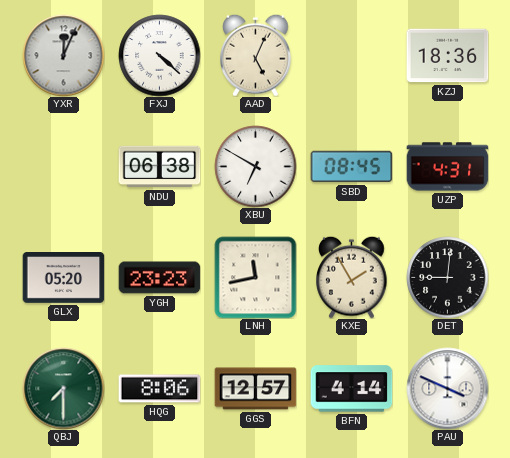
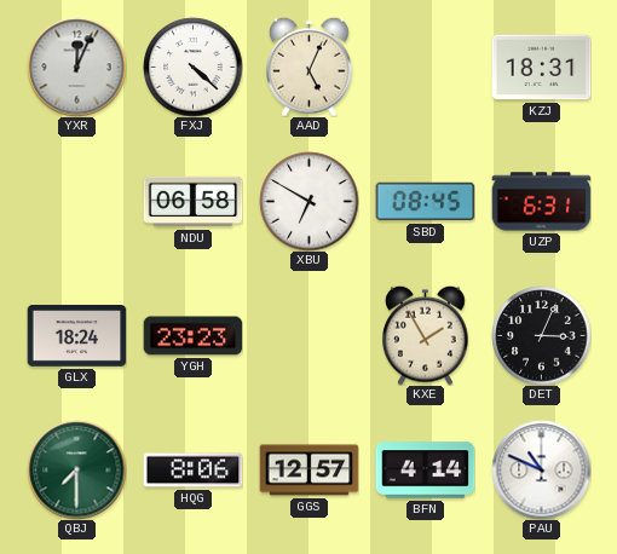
KZJ: 18:36 -> 18:31 (541, 68)
NDU: 06:38 -> 06:58 (192, 202)
UZP: 4:31 -> 6:31 (541, 202)
GLX: 05:20 -> 18:24 (76, 336)
LNH: 11:43 -> none (255, 277)
DET: 9:01 -> 3:04 (541, 335)
PAU: 3:49 -> 10:49 (541, 469)
